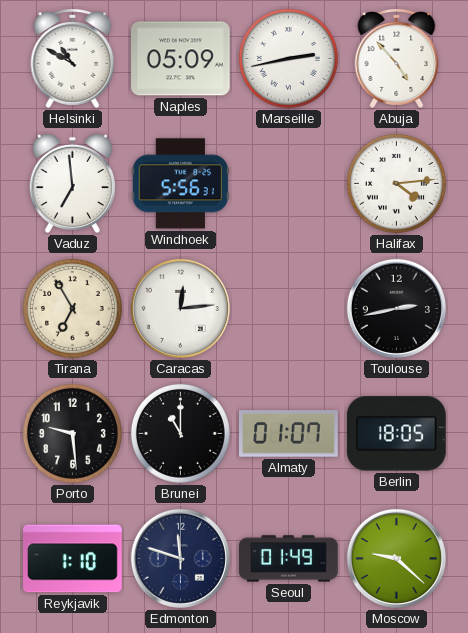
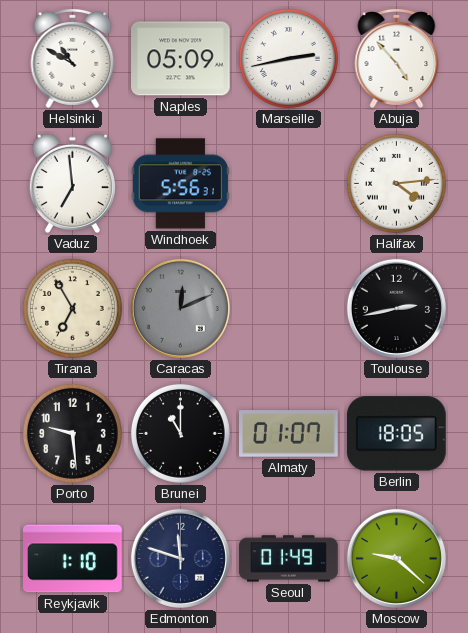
Caracas: 12:14 -> 12:11 (180, 308)
Caracas dial: white -> grey (180, 308)
